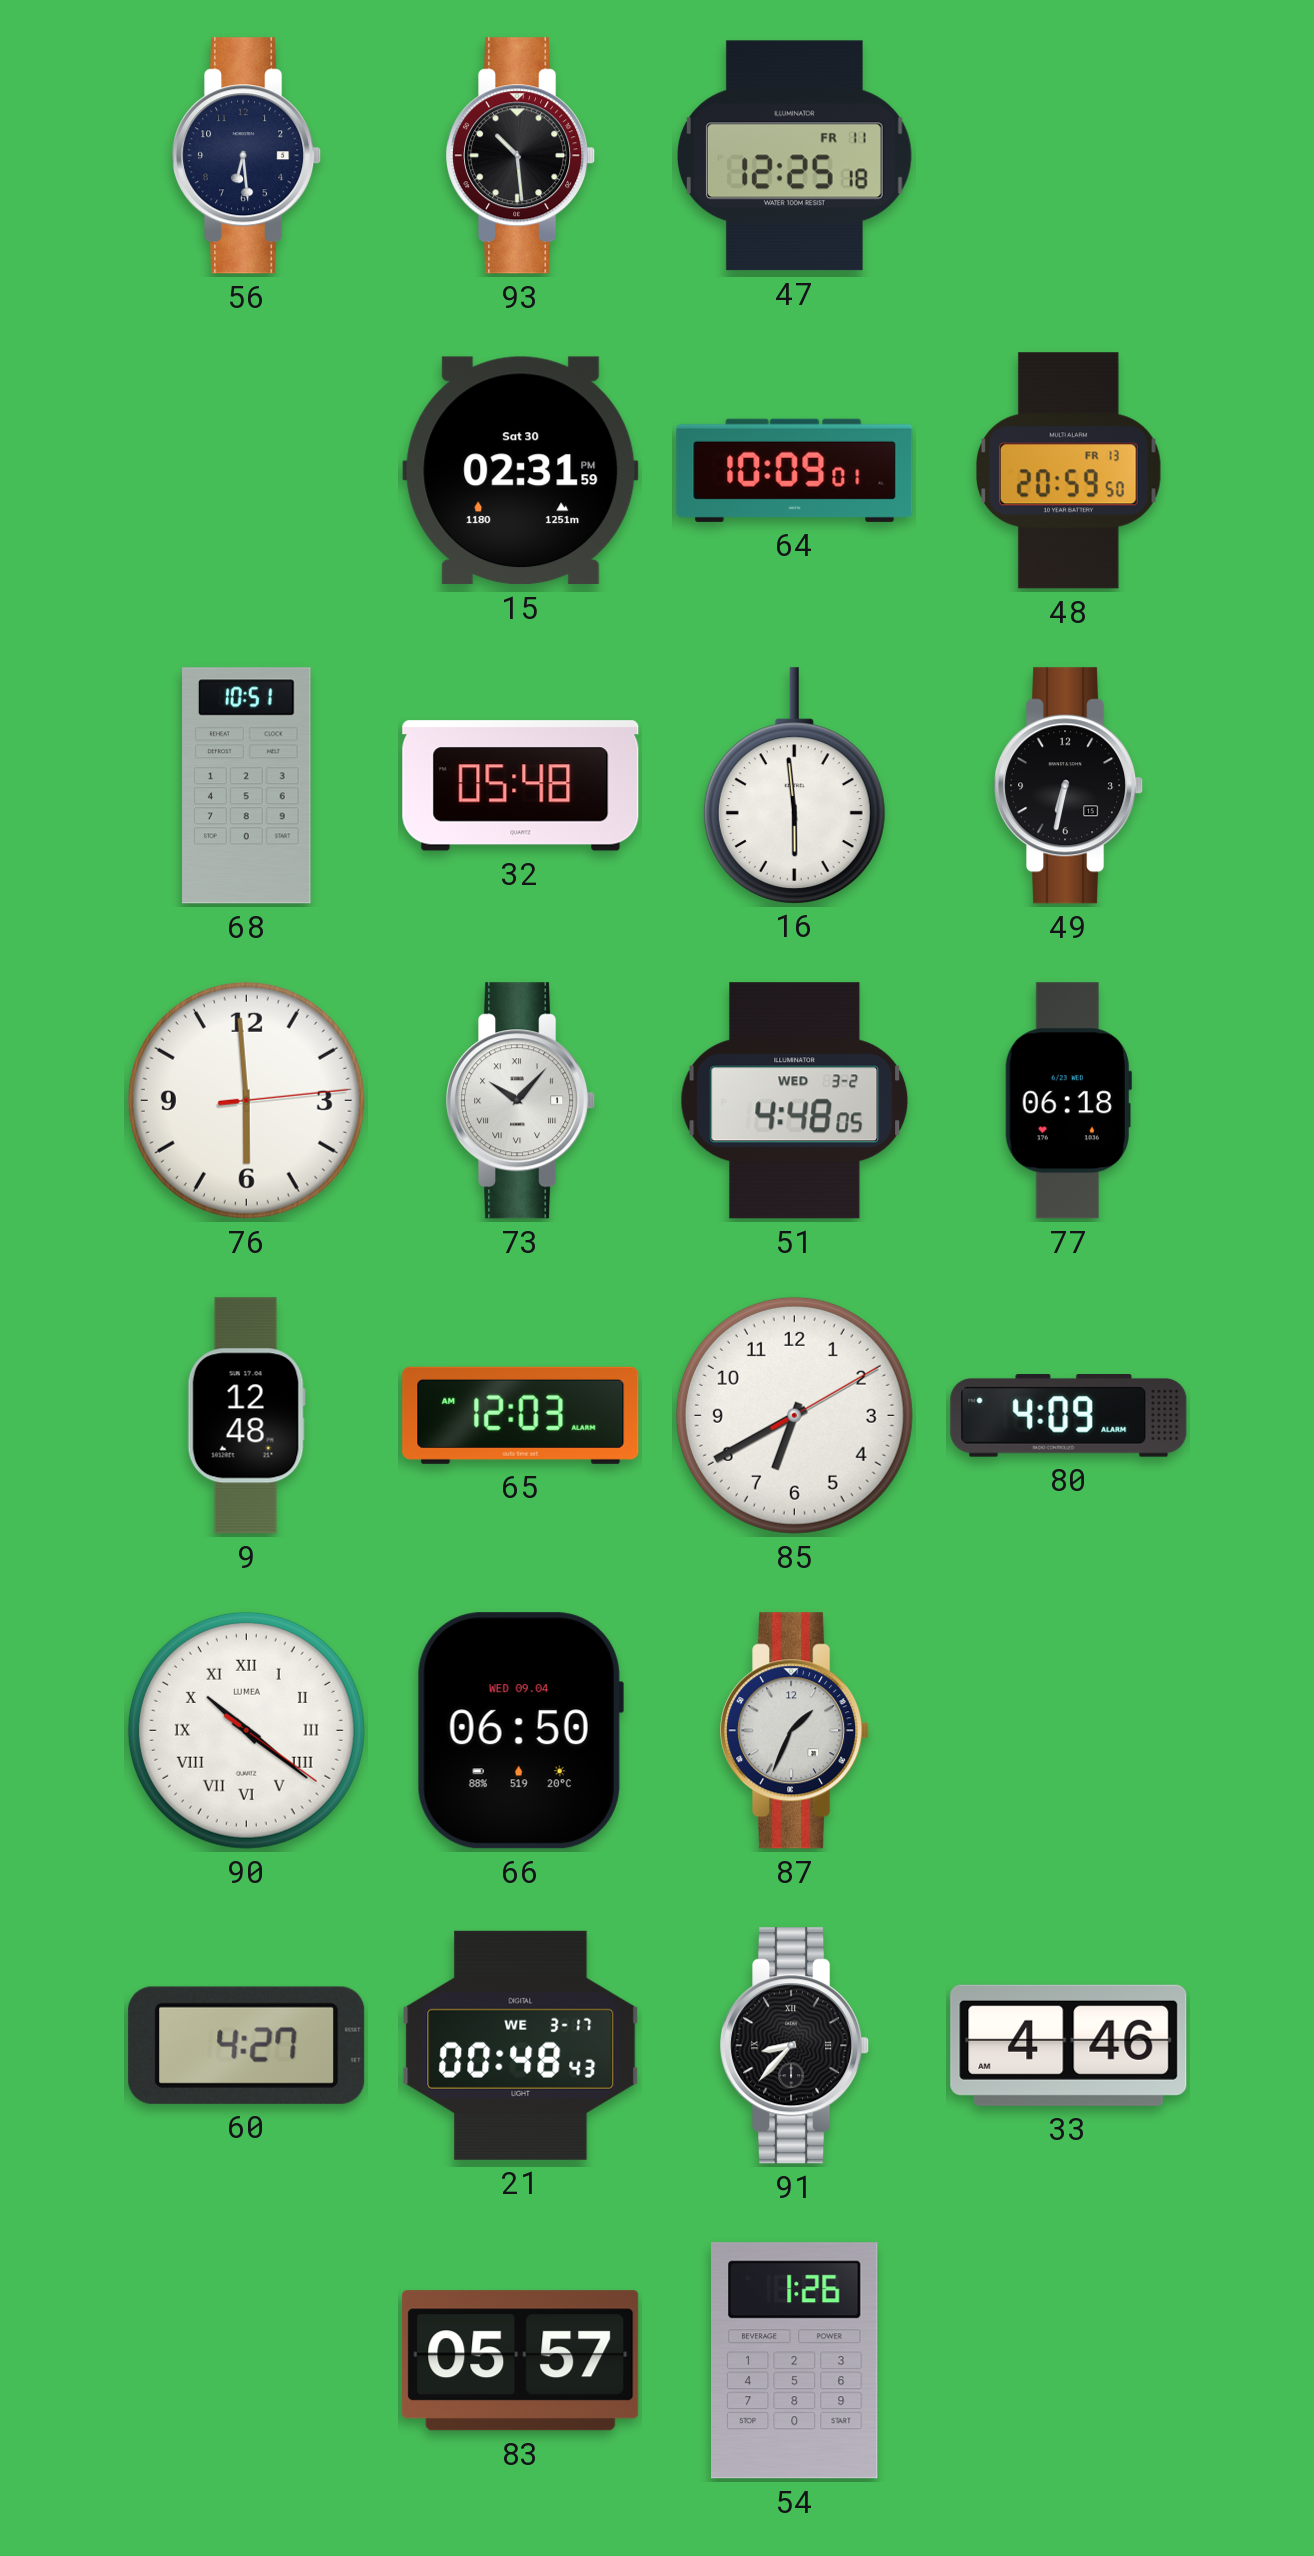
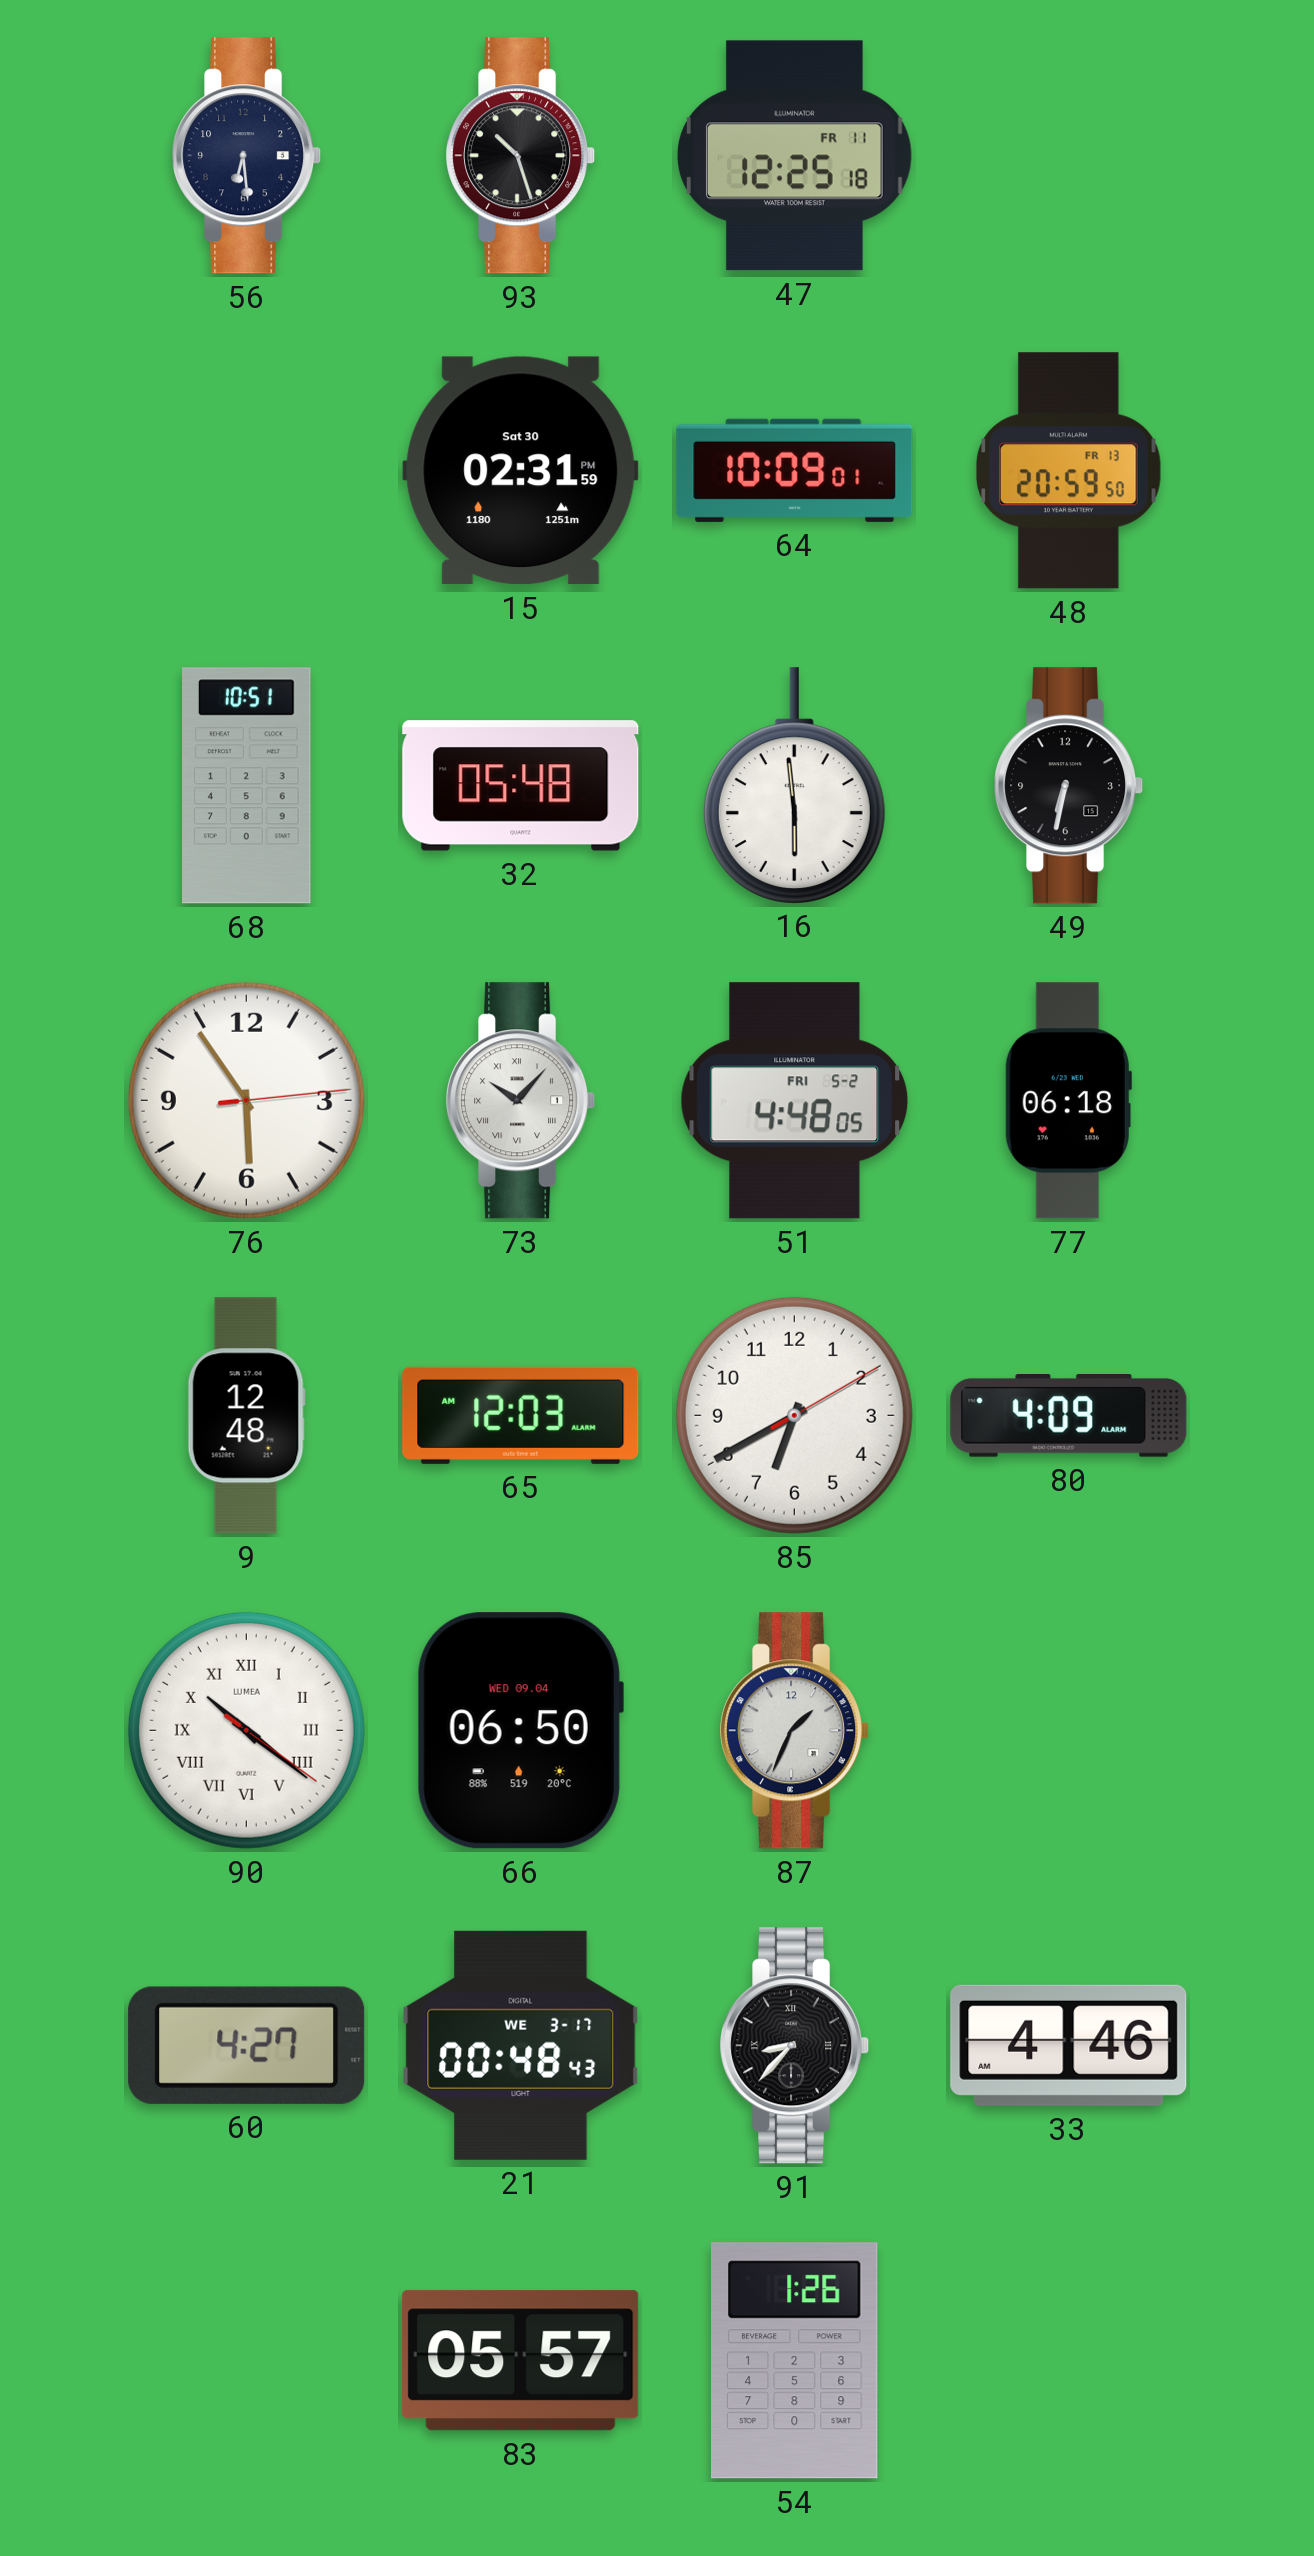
93: 10:29 -> 10:27 (521, 156)
76: 5:59 -> 5:54 (246, 1100)
51 date: WED 3-2 -> FRI 5-2 (795, 1101)
